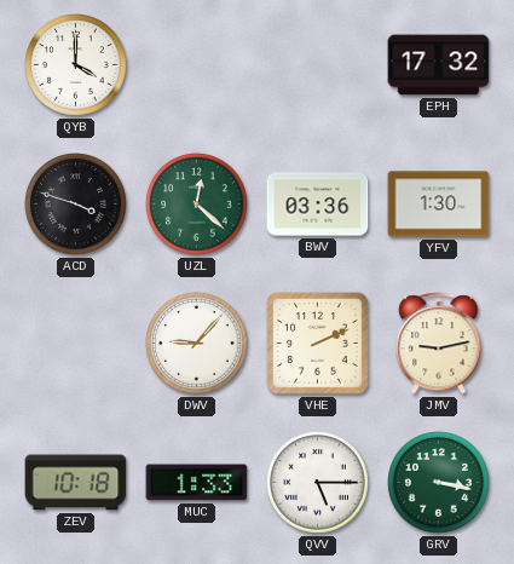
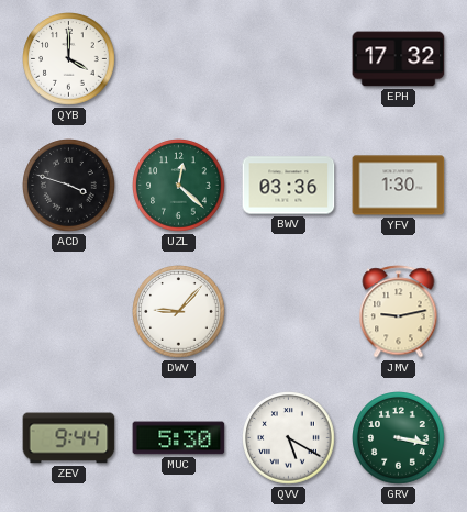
VHE: 2:11 -> none (317, 343)
ZEV: 10:18 -> 9:44 (69, 438)
MUC: 1:33 -> 5:30 (179, 438)
QVV: 5:15 -> 5:20 (289, 438)
